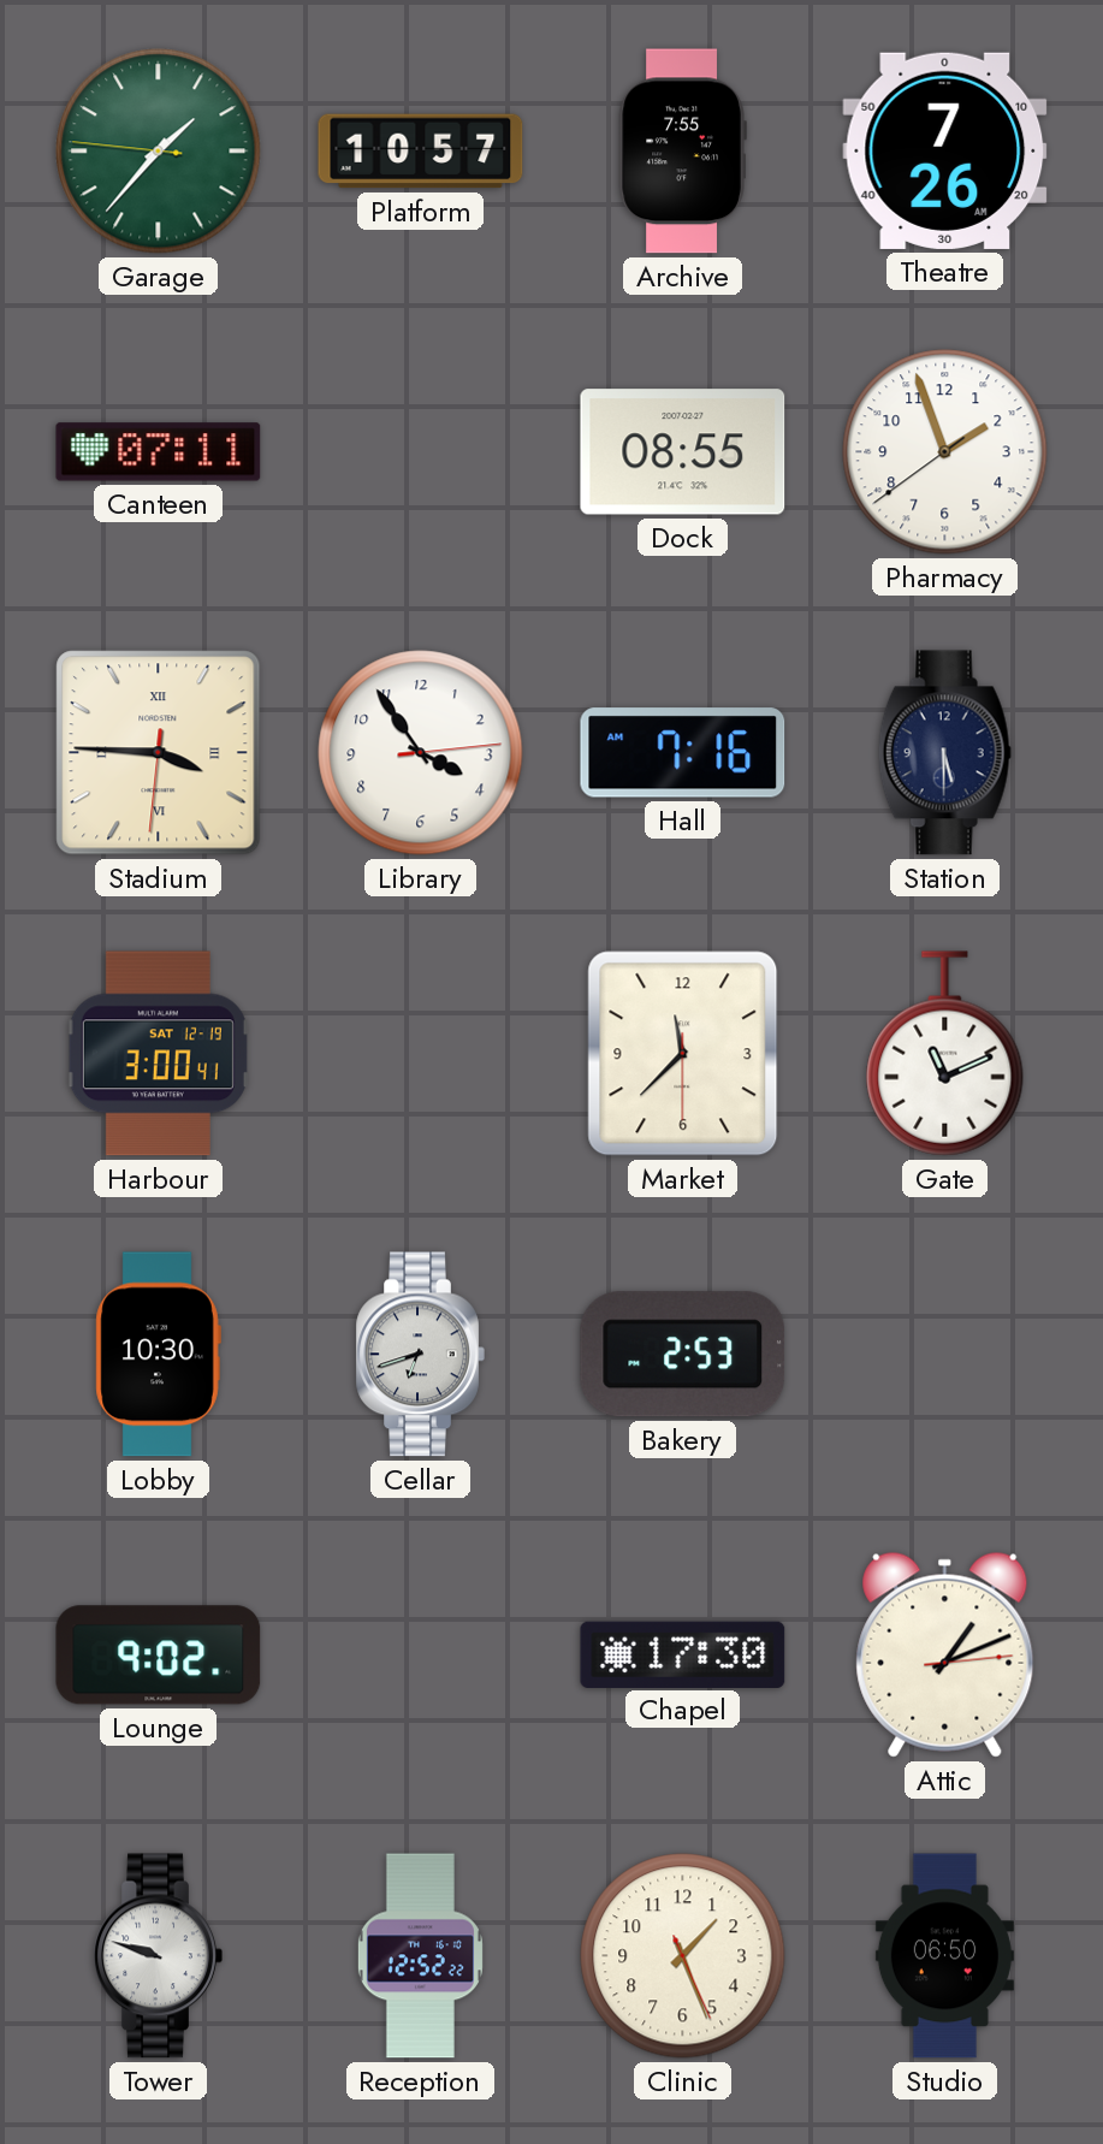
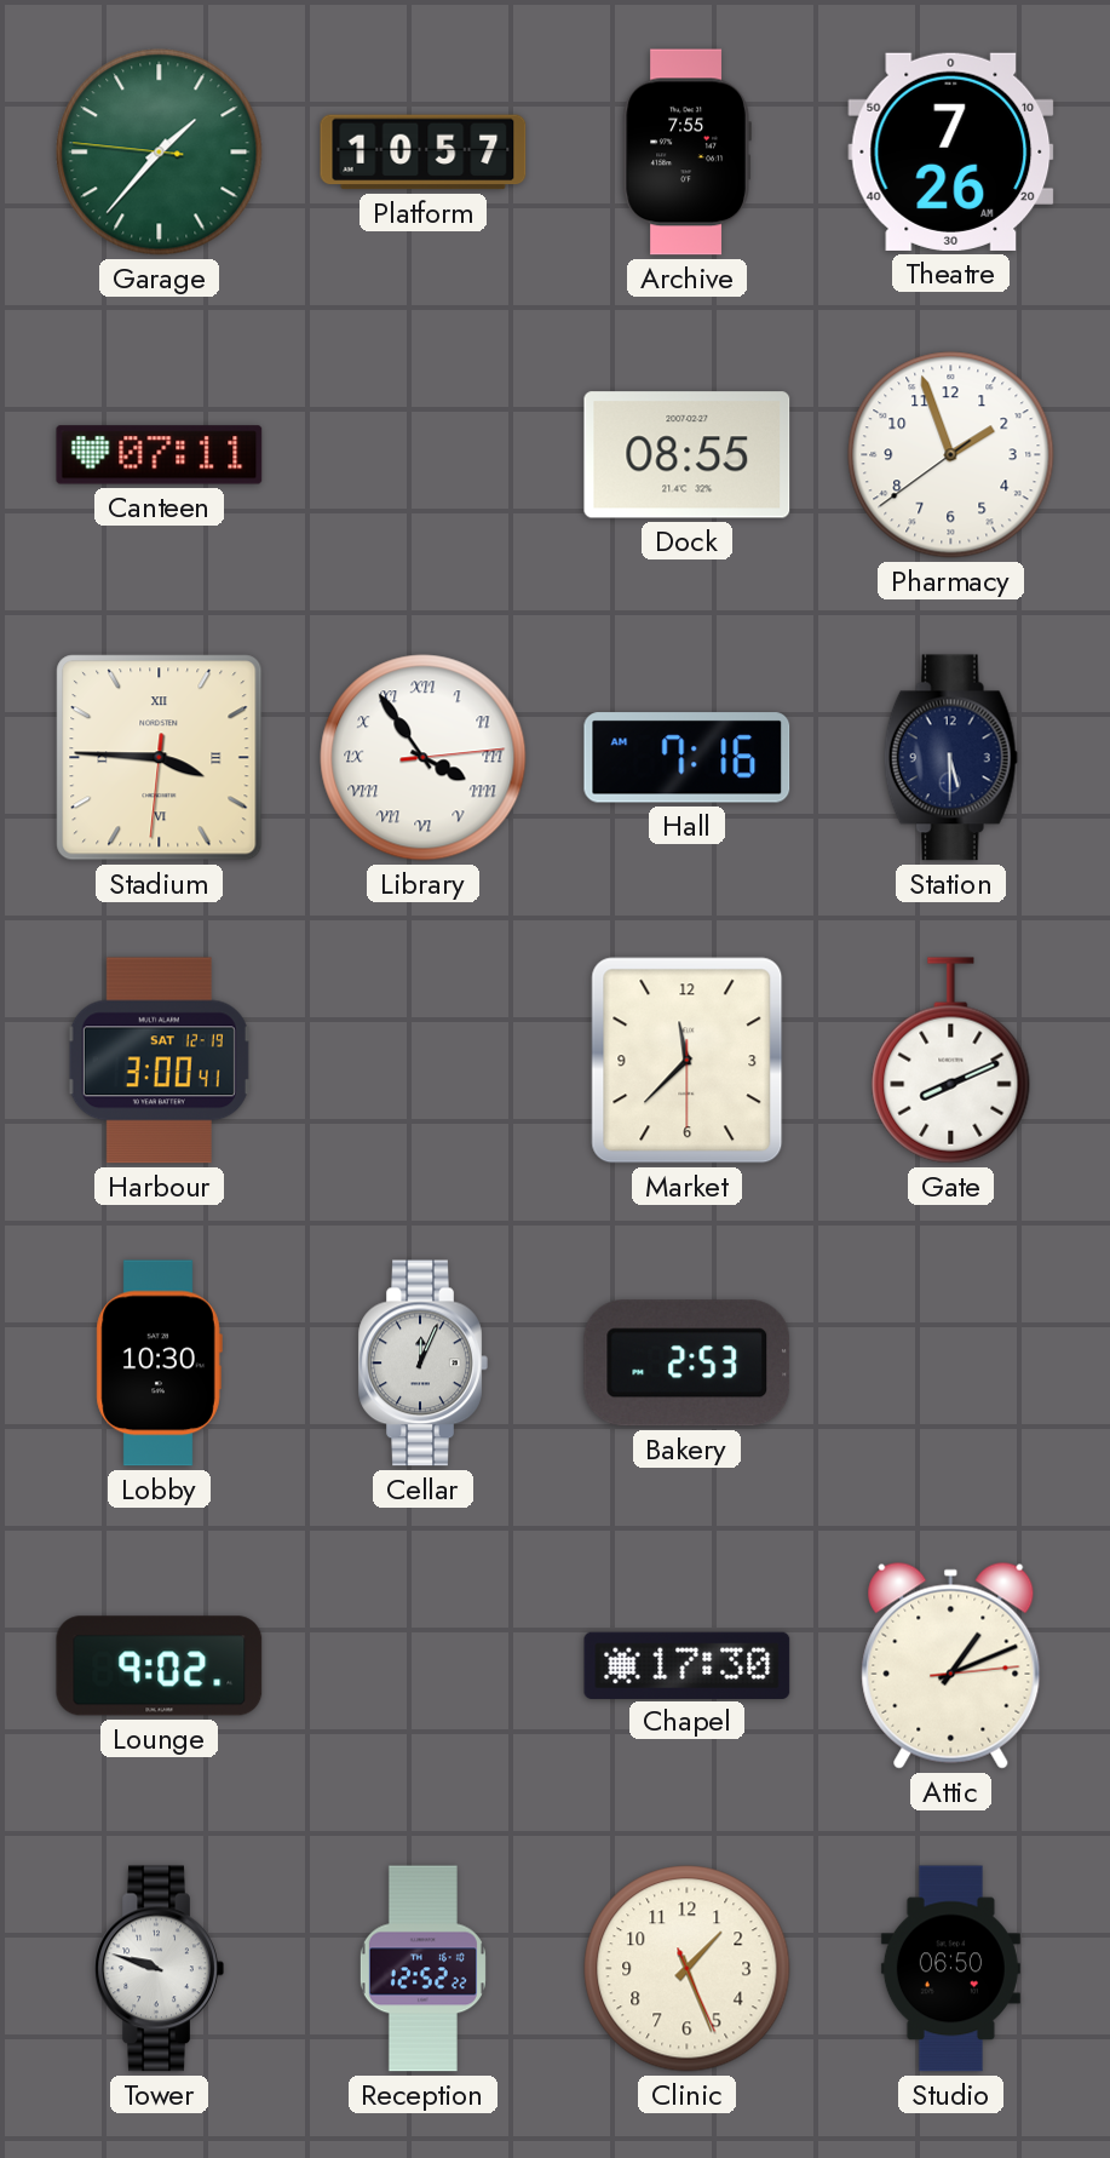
Library numerals: Arabic -> Roman (424, 758)
Gate: 11:11 -> 8:11 (951, 1061)
Cellar: 6:42 -> 12:04 (422, 1364)
